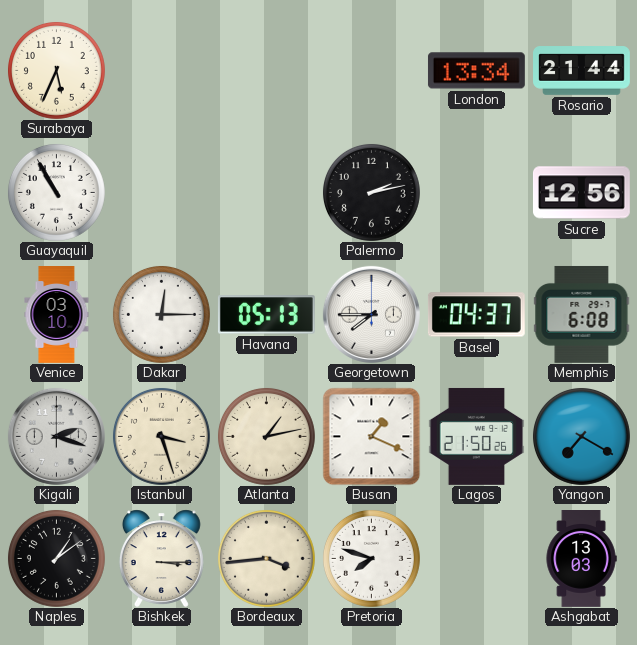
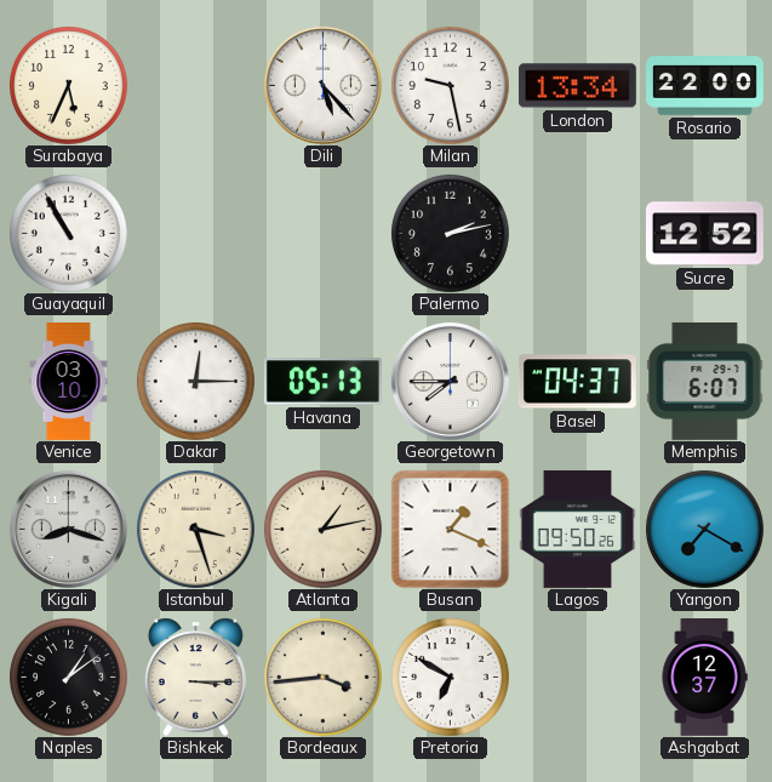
Dili: none -> 5:23 (322, 85)
Milan: none -> 9:28 (450, 85)
Rosario: 21:44 -> 22:00 (705, 86)
Sucre: 12:56 -> 12:52 (704, 234)
Memphis: 6:08 -> 6:07 (705, 381)
Kigali: 2:18 -> 8:18 (68, 529)
Lagos: 21:50 -> 09:50 (578, 529)
Pretoria: 7:48 -> 6:50 (450, 677)
Ashgabat: 13:03 -> 12:37 (704, 678)
